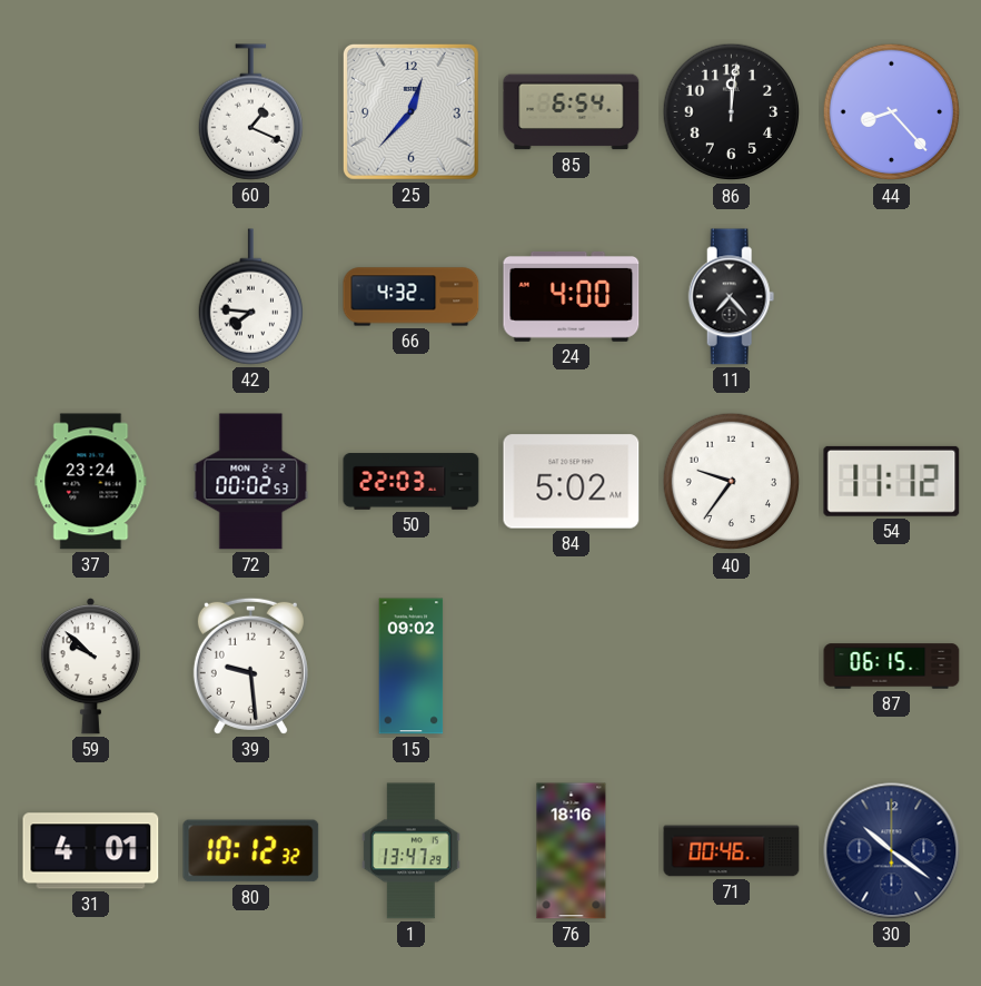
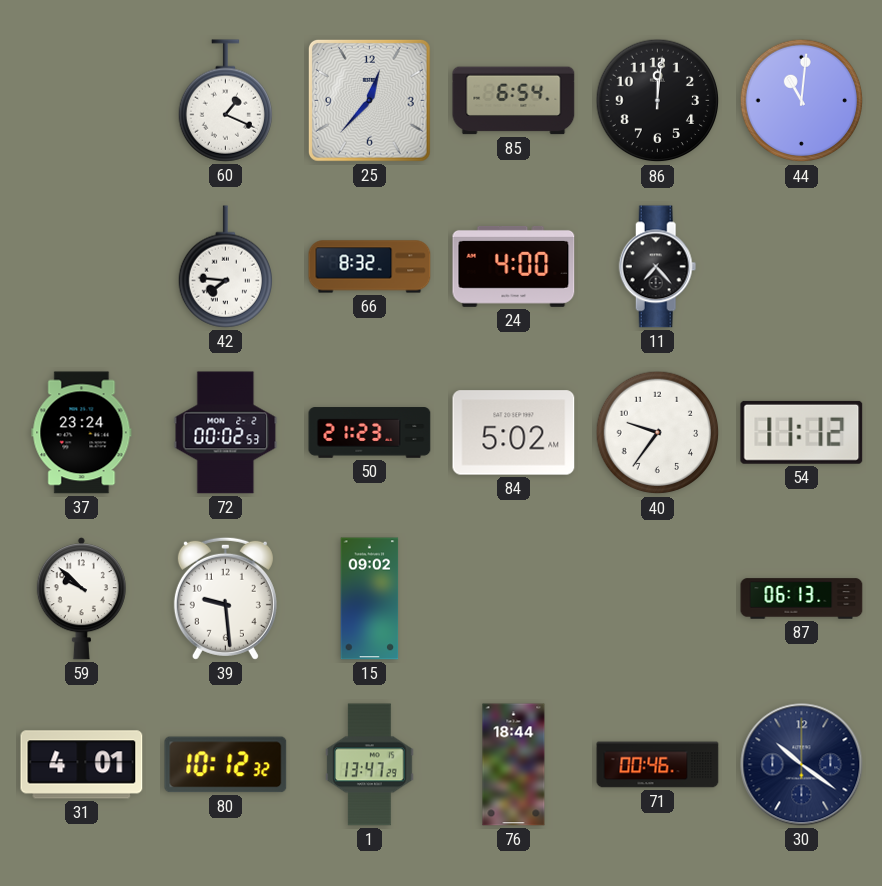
44: 8:23 -> 11:01 (802, 101)
66: 4:32 -> 8:32 (370, 267)
50: 22:03 -> 21:23 (370, 433)
87: 06:15 -> 06:13 (802, 599)
76: 18:16 -> 18:44 (514, 765)
